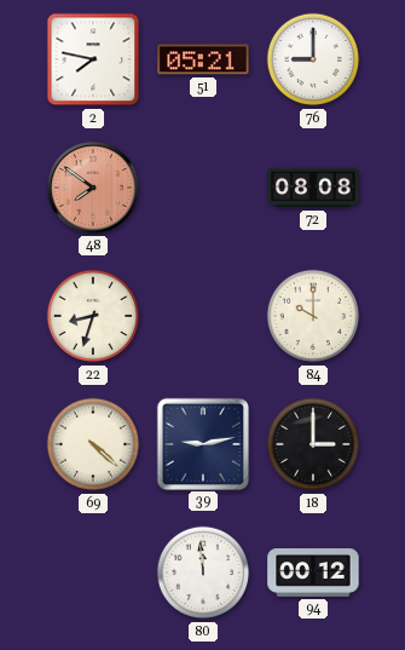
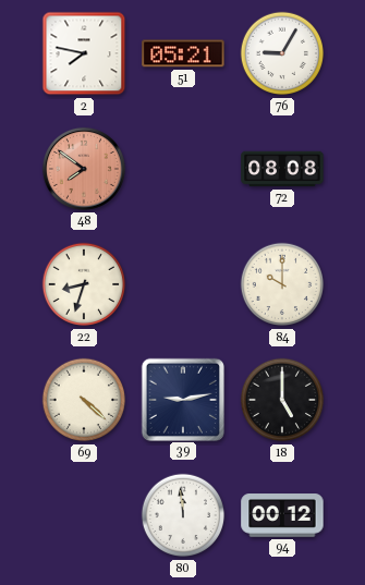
76: 9:00 -> 9:05 (282, 53)
18: 3:00 -> 5:00 (282, 400)
